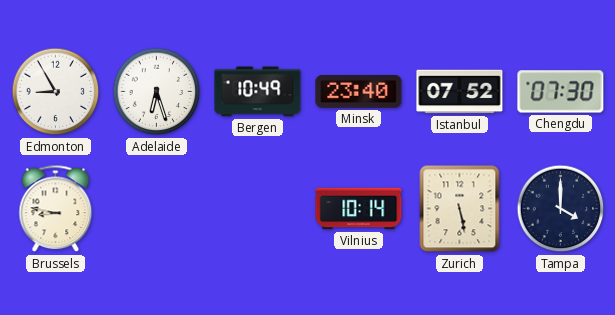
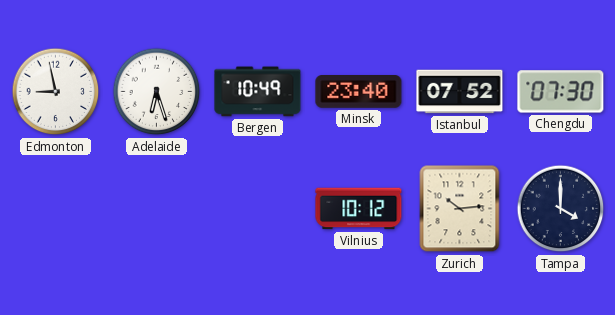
Edmonton: 8:55 -> 8:58 (56, 92)
Brussels: 8:47 -> none (56, 209)
Vilnius: 10:14 -> 10:12 (359, 209)
Zurich: 5:28 -> 10:14 (460, 209)
